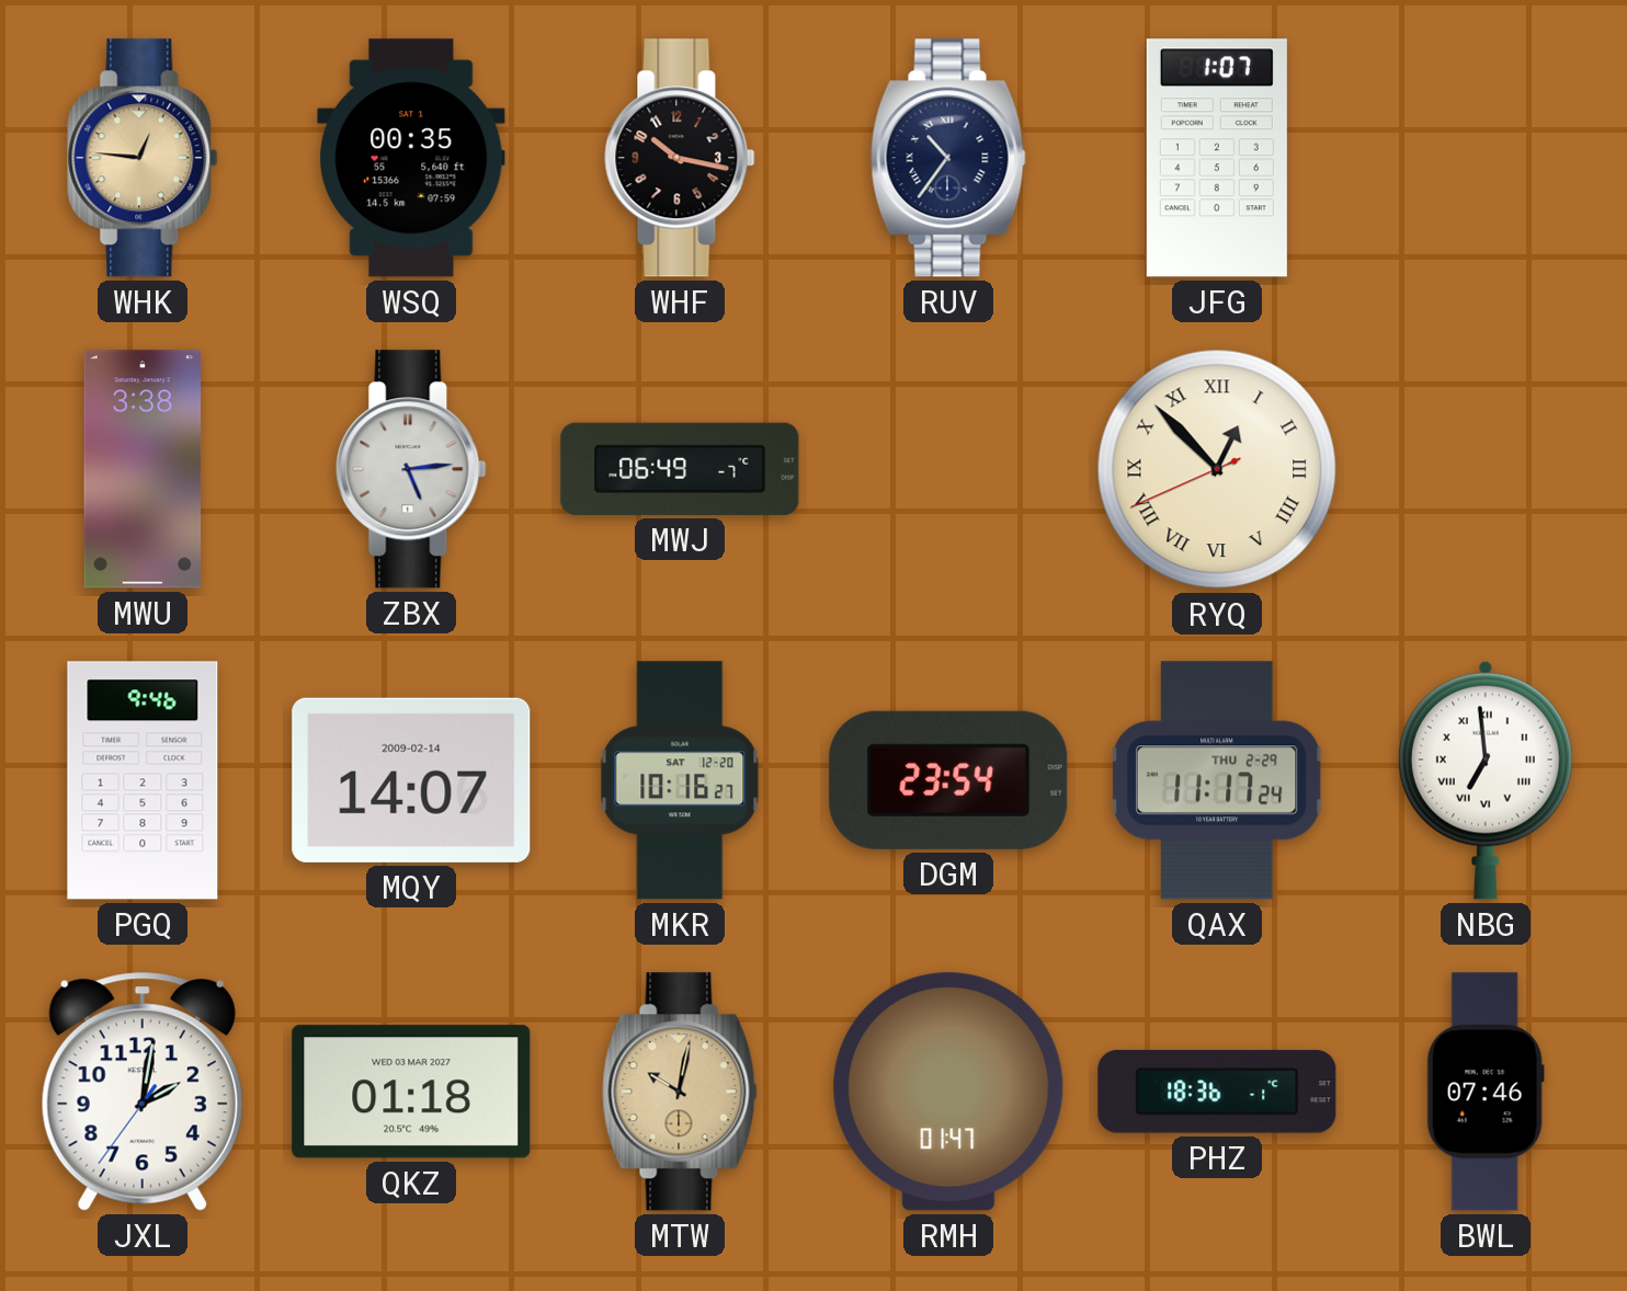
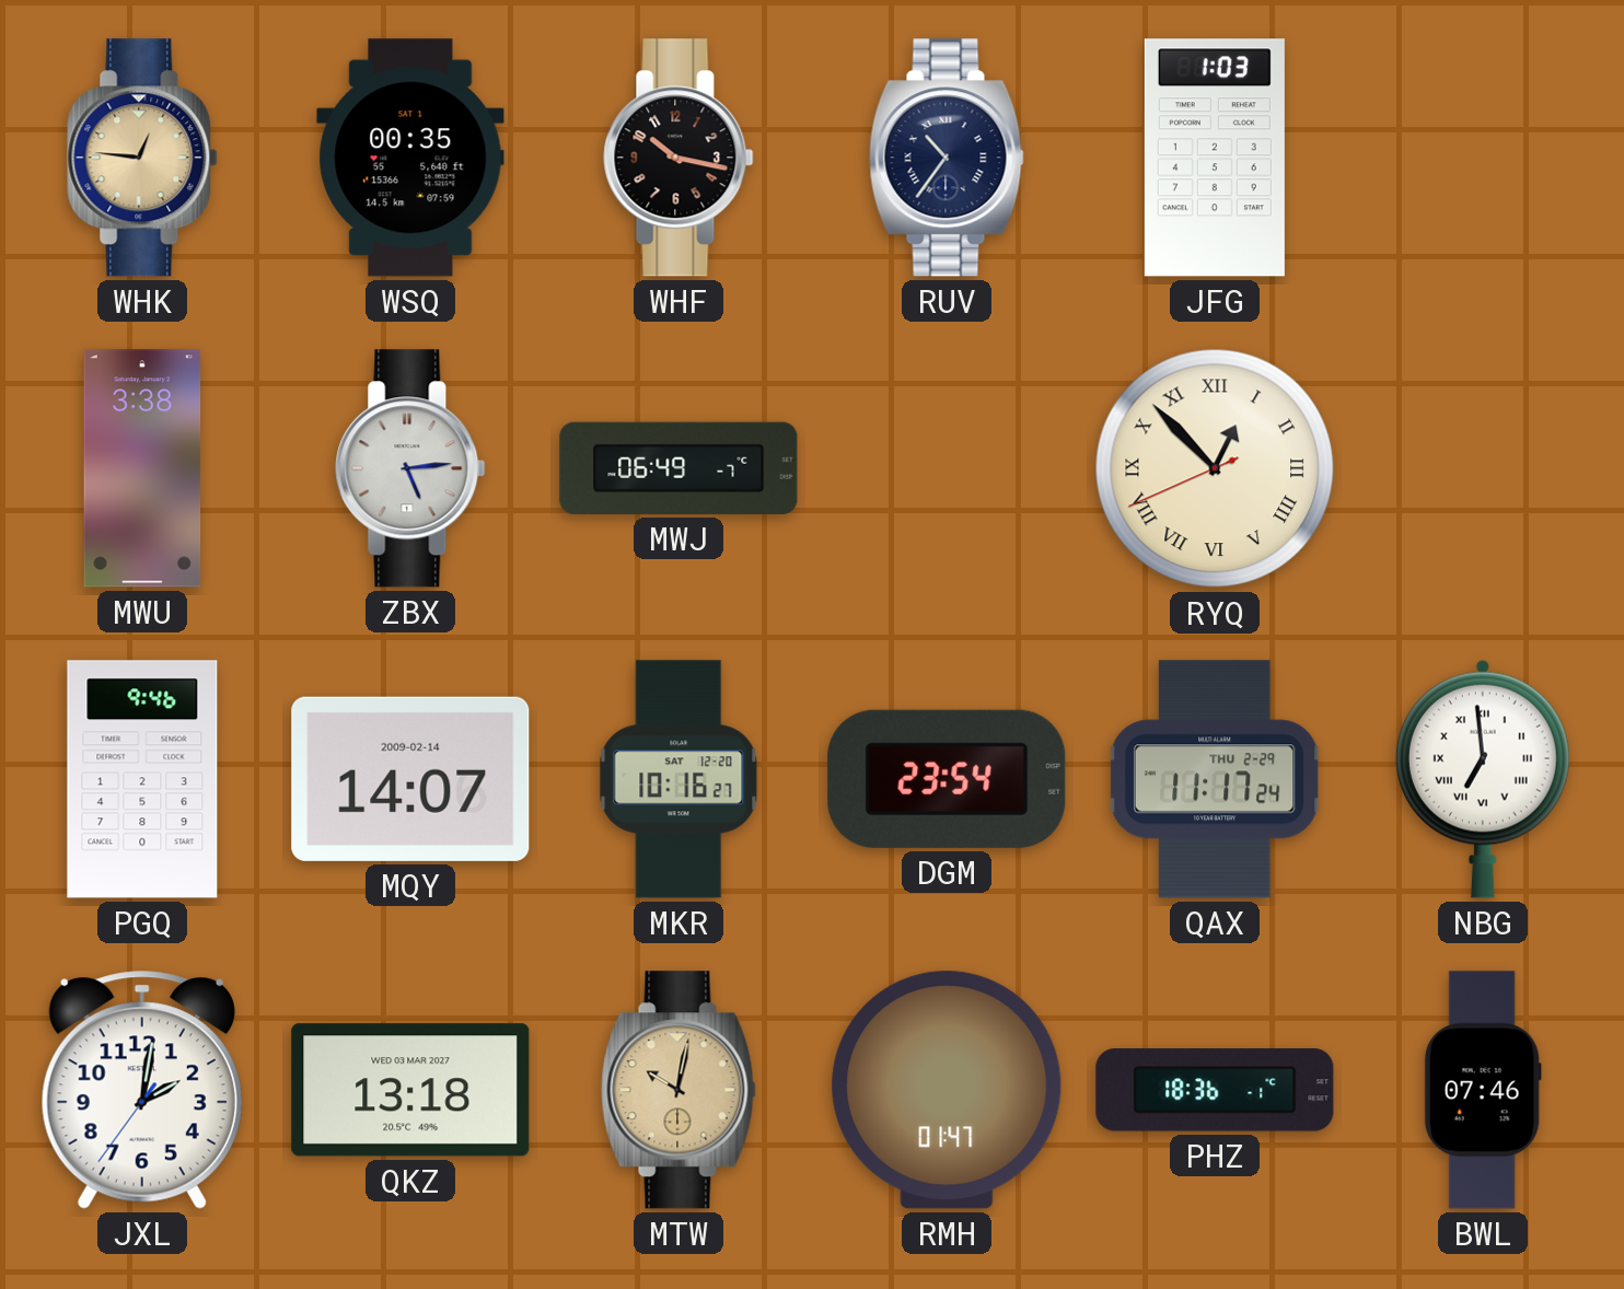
JFG: 1:07 -> 1:03 (1215, 158)
QKZ: 01:18 -> 13:18 (410, 1090)
